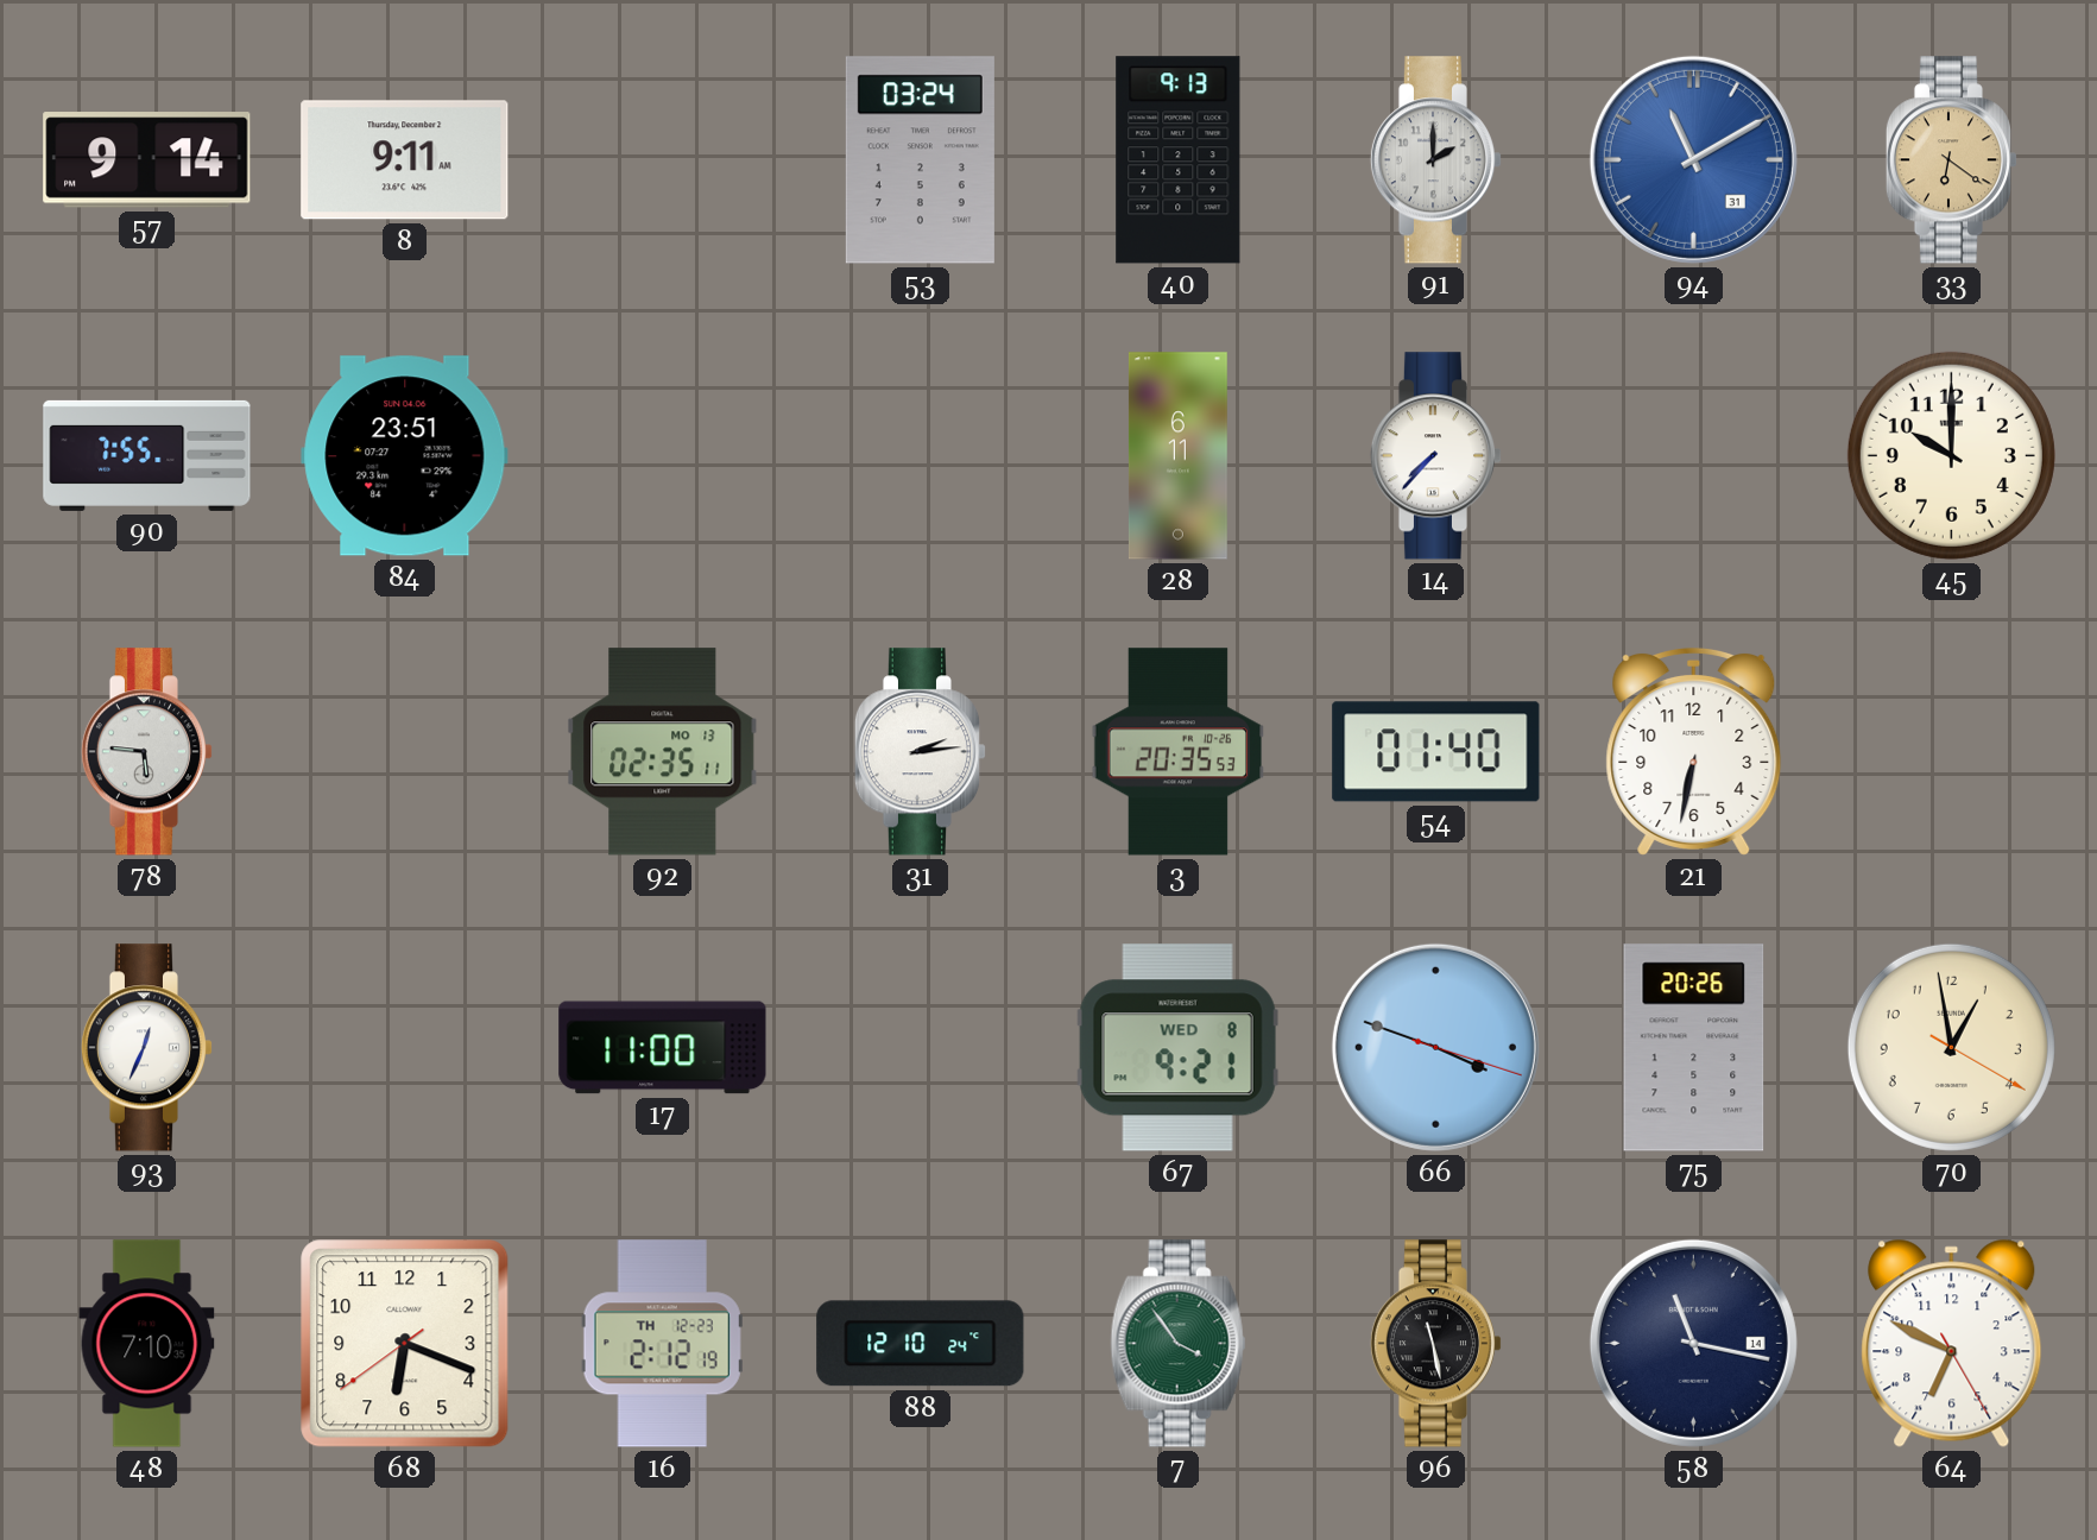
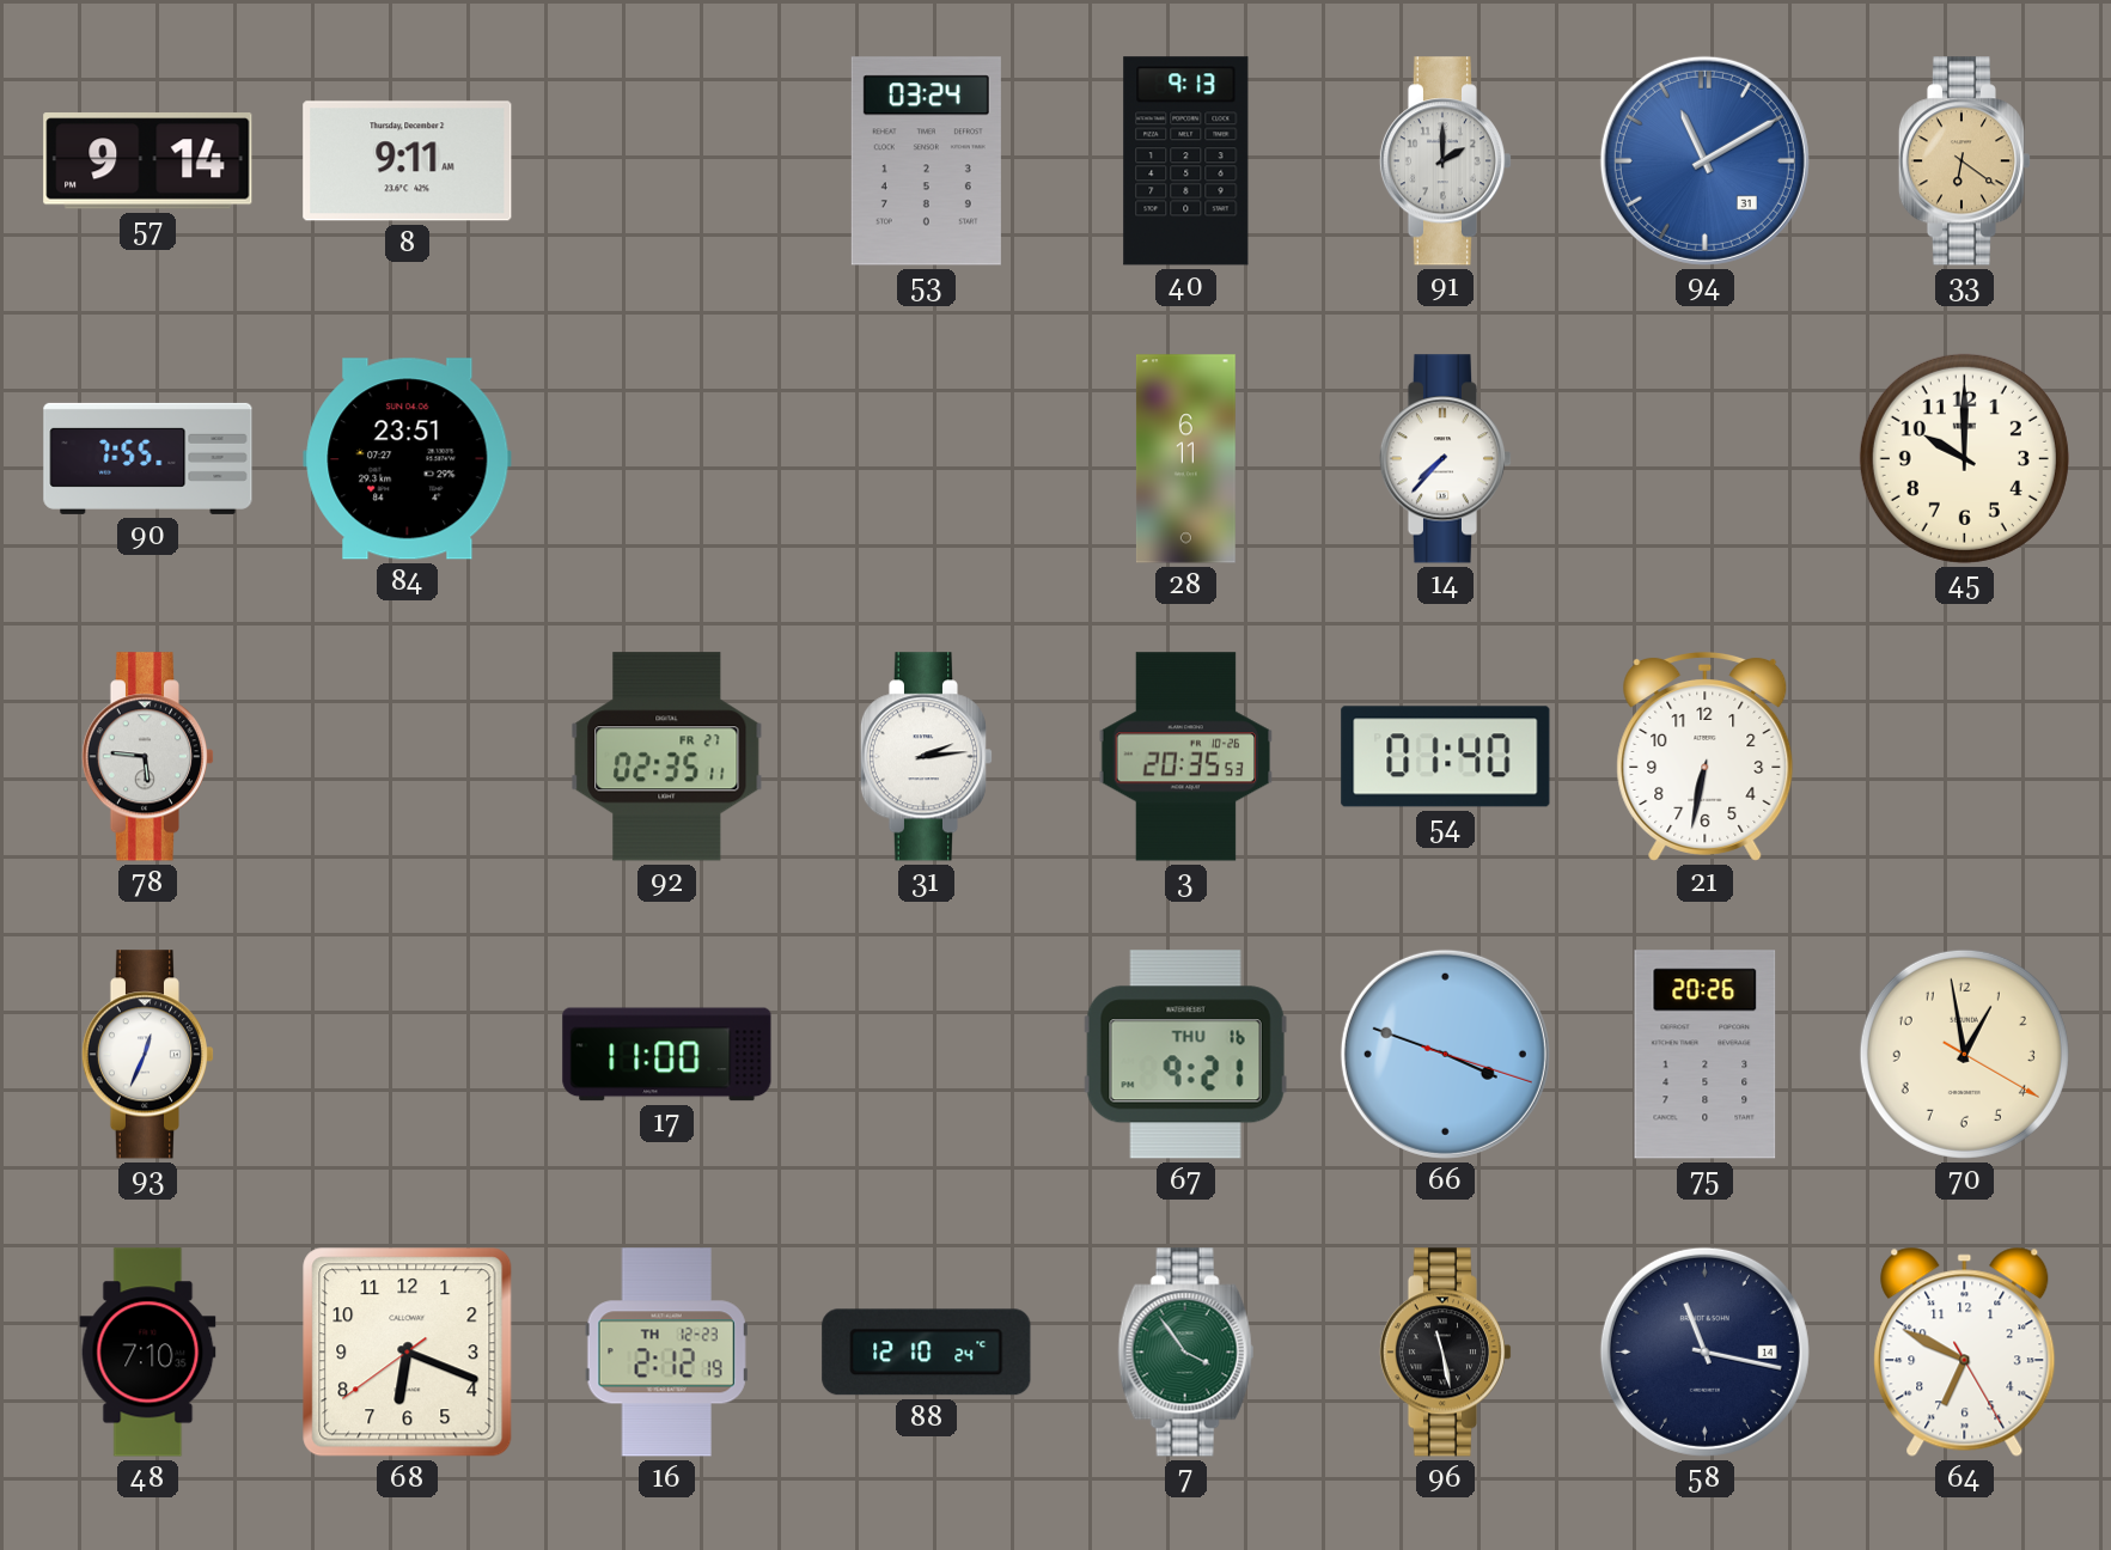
92 date: MO 13 -> FR 27 (667, 757)
67 date: WED 8 -> THU 16 (1185, 1055)
